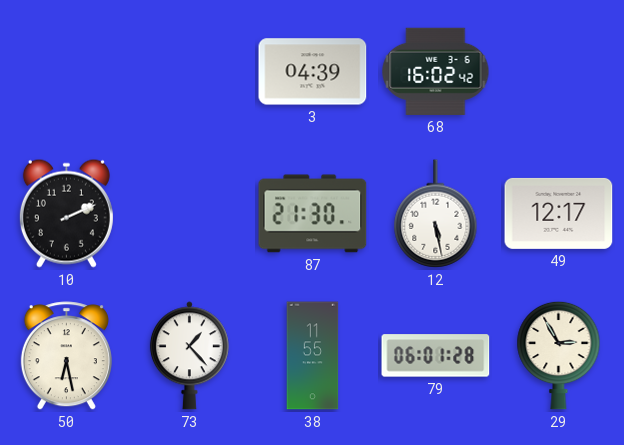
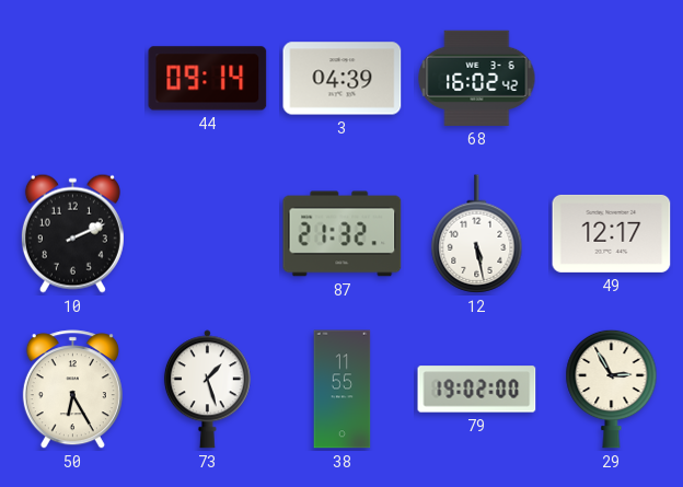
44: none -> 09:14 (208, 79)
87: 21:30 -> 21:32 (343, 234)
50: 6:28 -> 6:25 (72, 390)
73: 1:23 -> 1:27 (207, 390)
79: 06:01 -> 19:02 (477, 390)
